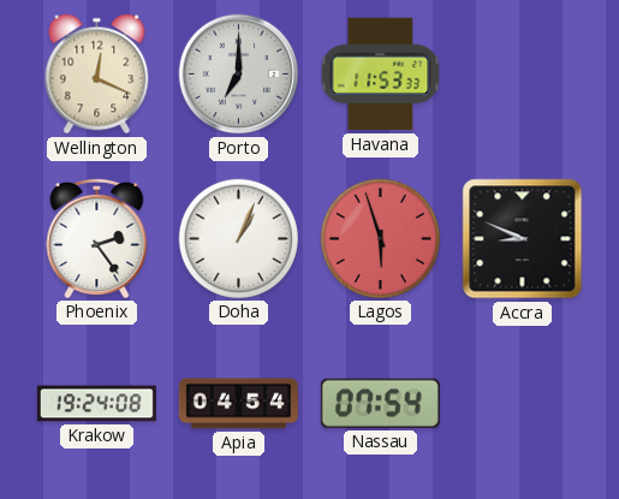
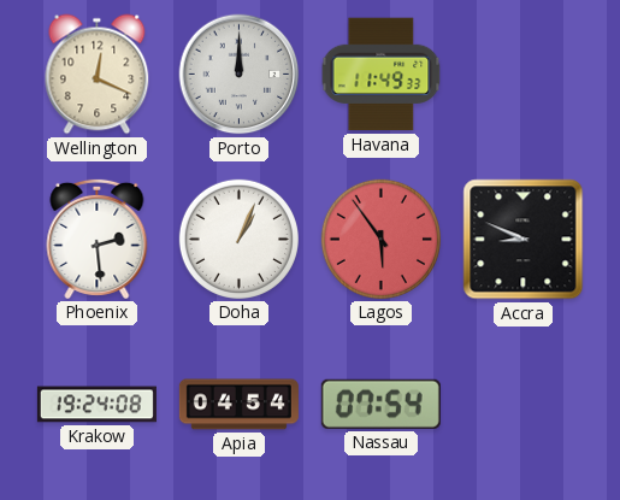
Porto: 7:00 -> 12:00 (240, 75)
Havana: 11:53 -> 11:49 (382, 75)
Phoenix: 2:24 -> 2:29 (98, 239)
Lagos: 5:57 -> 5:54 (380, 239)
